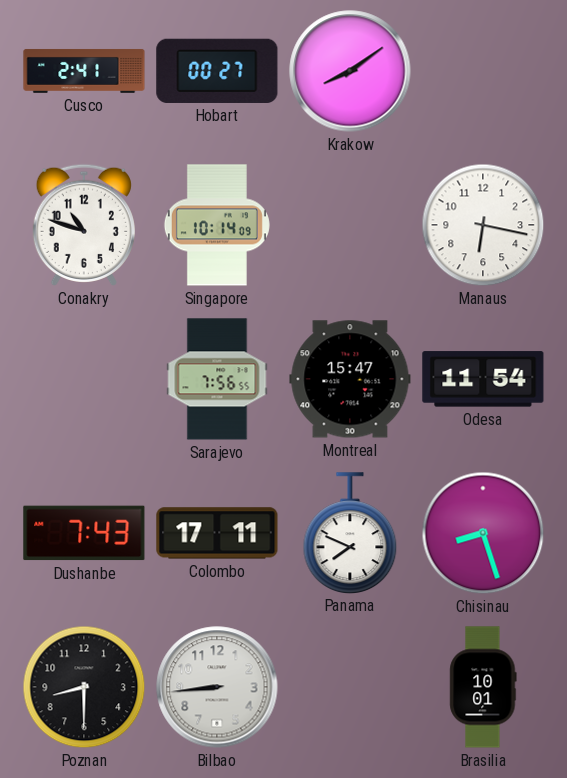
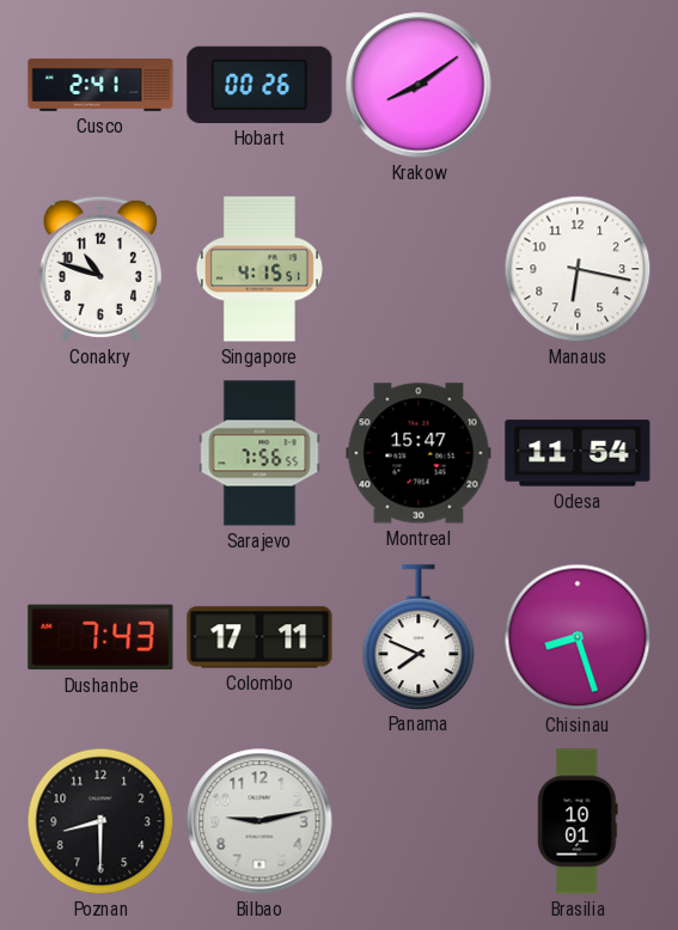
Hobart: 00:27 -> 00:26 (259, 85)
Singapore: 10:14 -> 4:15 (259, 269)
Bilbao: 8:44 -> 9:13 (259, 821)
